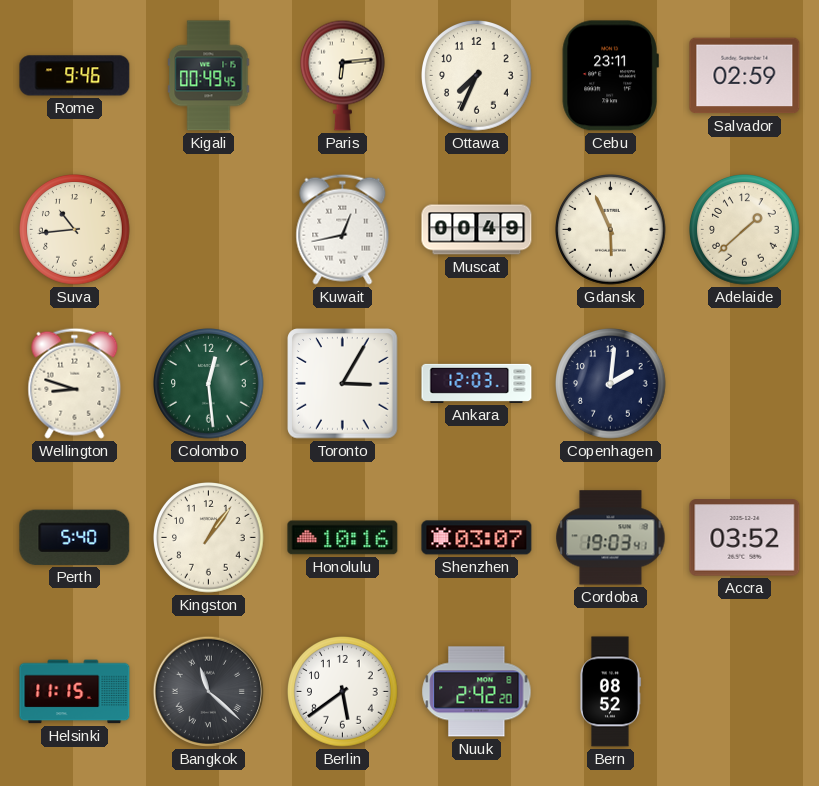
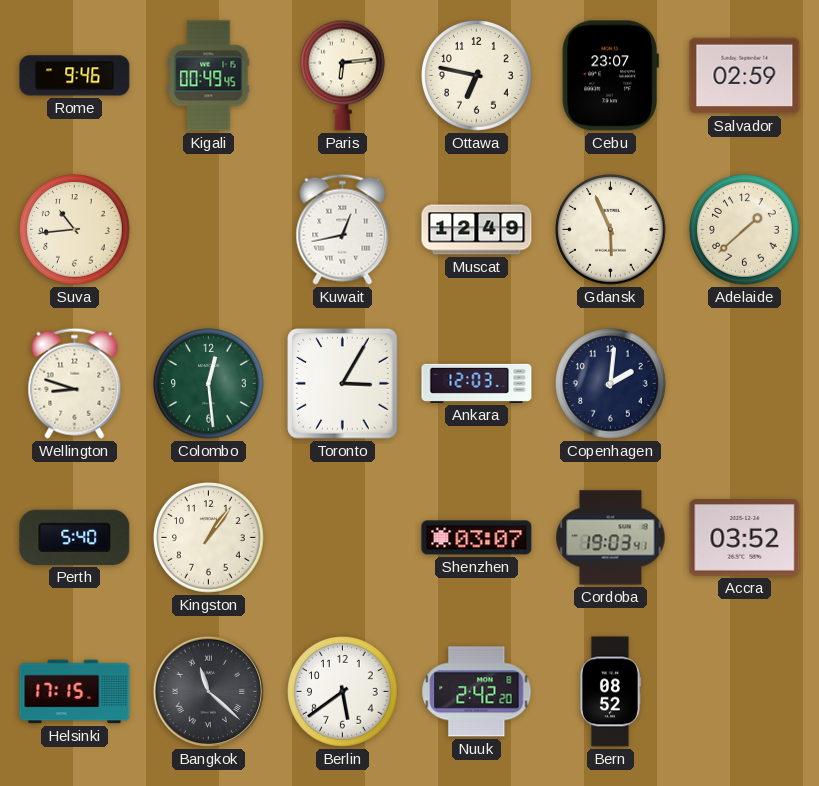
Ottawa: 7:34 -> 6:47 (477, 76)
Cebu: 23:11 -> 23:07 (610, 76)
Muscat: 00:49 -> 12:49 (477, 230)
Honolulu: 10:16 -> none (343, 538)
Helsinki: 11:15 -> 17:15 (75, 692)
